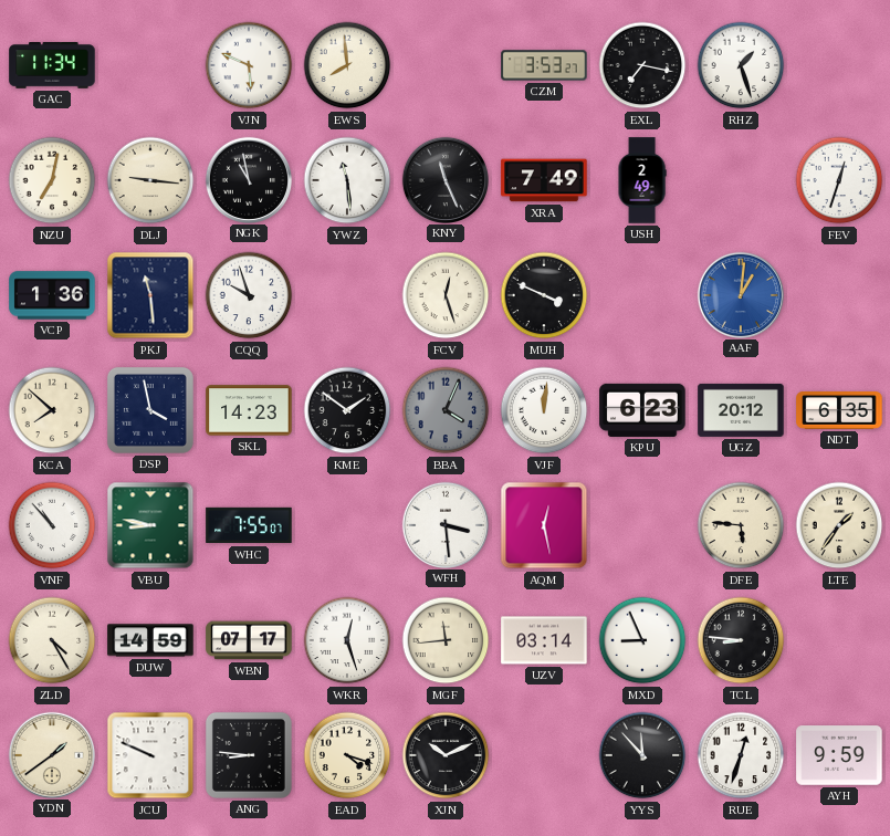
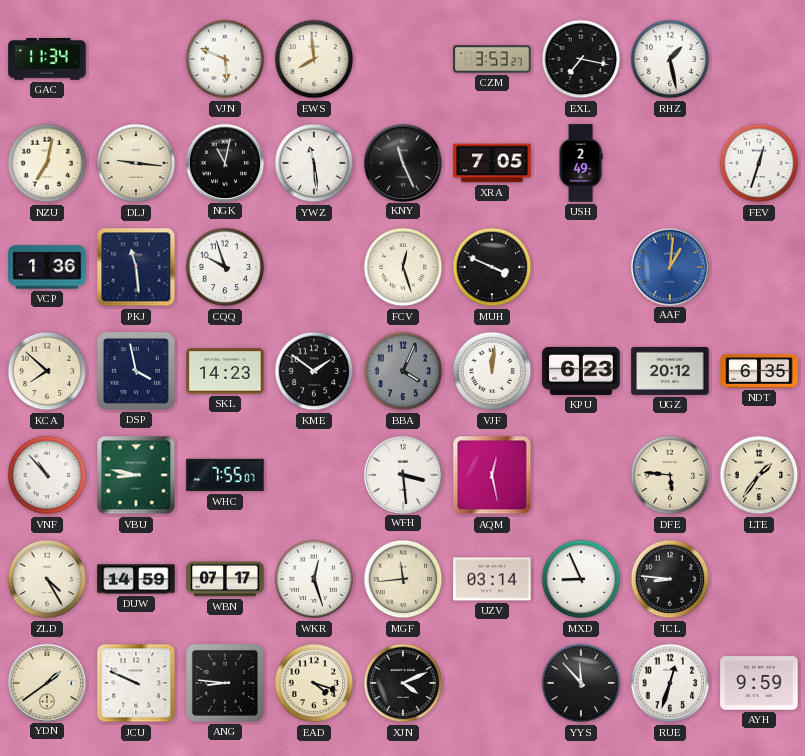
RHZ: 1:27 -> 1:28 (670, 59)
NGK: 10:58 -> 11:02 (224, 162)
XRA: 7:49 -> 7:05 (492, 163)
XJN: 10:11 -> 4:11 (403, 683)
